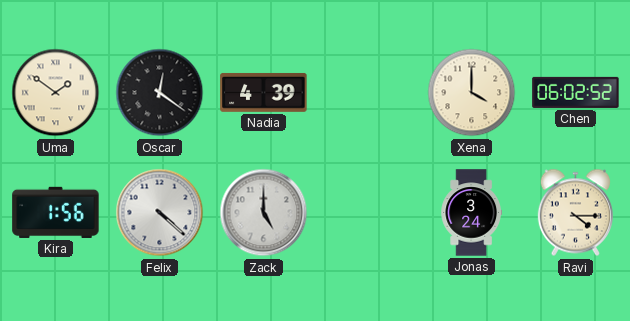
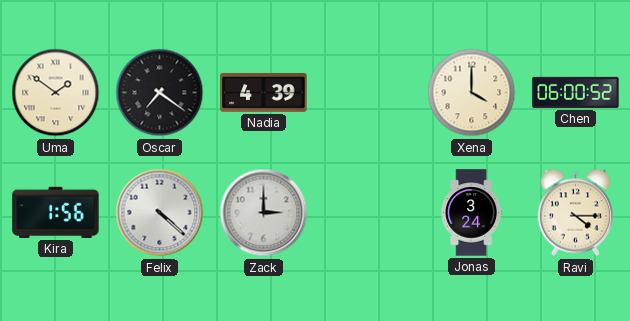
Oscar: 12:21 -> 7:21 (160, 93)
Chen: 06:02 -> 06:00 (576, 92)
Zack: 5:00 -> 3:00 (264, 213)
